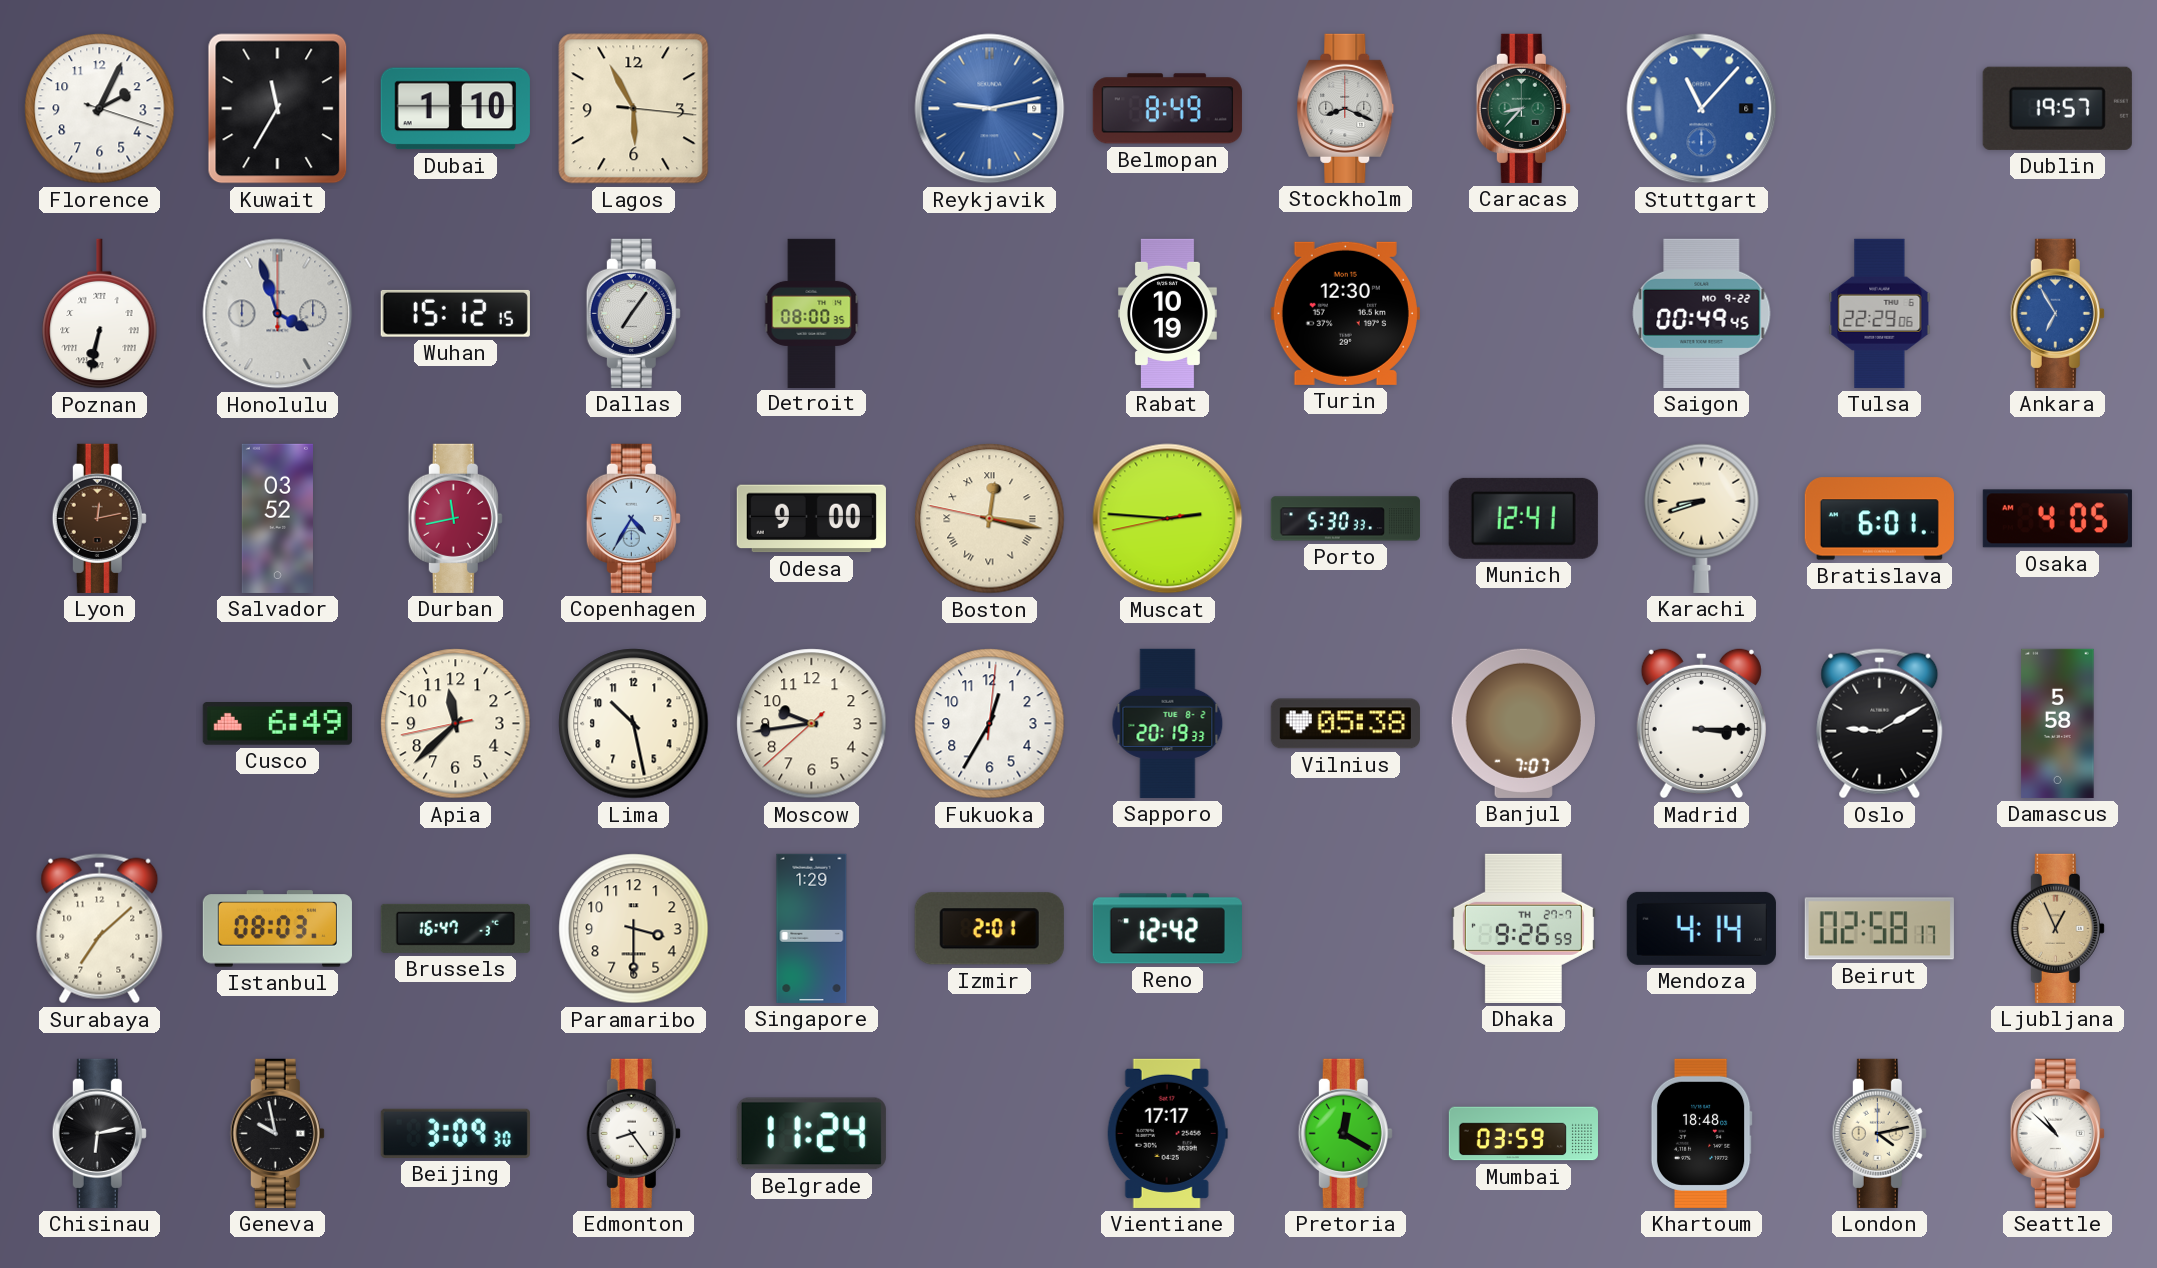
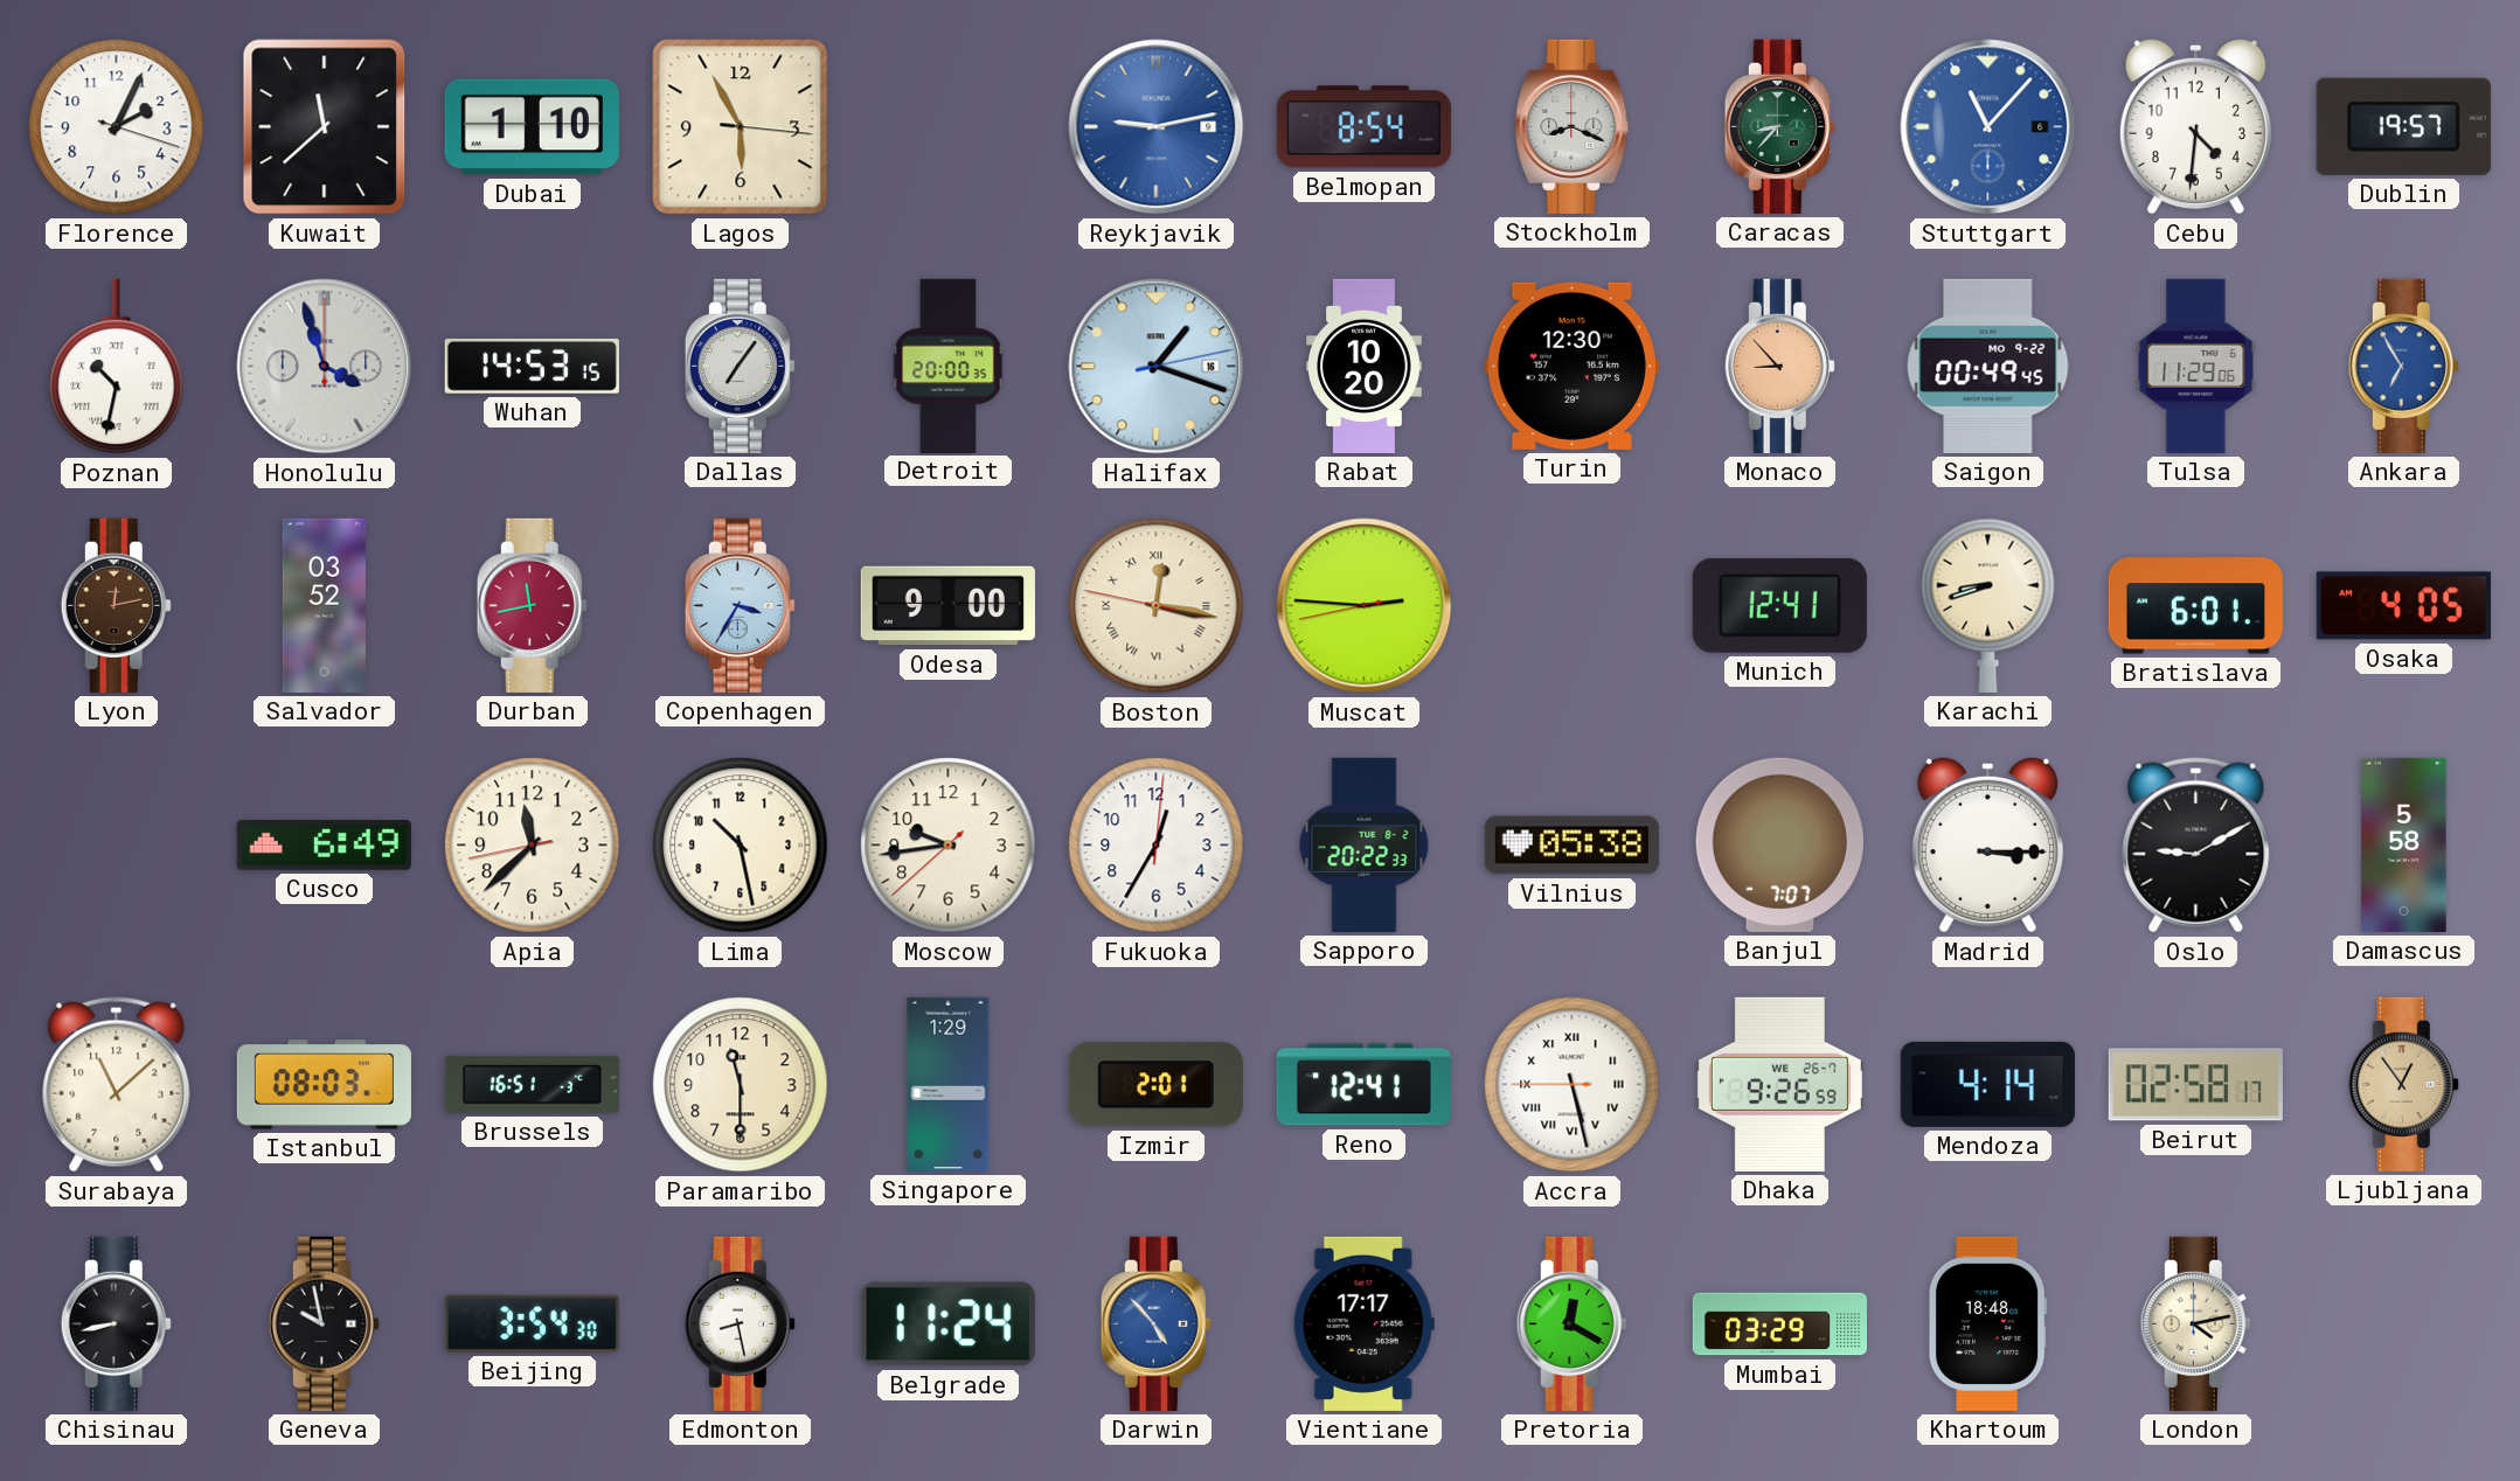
Kuwait: 11:35 -> 11:38 (325, 127)
Belmopan: 8:49 -> 8:54 (1363, 127)
Cebu: none -> 4:31 (2195, 126)
Poznan: 6:32 -> 10:32 (117, 367)
Wuhan: 15:12 -> 14:53 (532, 366)
Detroit: 08:00 -> 20:00 (949, 366)
Halifax: none -> 1:18 (1157, 367)
Rabat: 10:19 -> 10:20 (1365, 366)
Monaco: none -> 8:53 (1779, 366)
Tulsa: 22:29 -> 11:29 (2196, 366)
Copenhagen: 4:35 -> 3:35 (740, 605)
Porto: 5:30 -> none (1345, 519)
Sapporo: 20:19 -> 20:22 (1365, 844)
Surabaya: 7:08 -> 11:08 (117, 1085)
Brussels: 16:47 -> 16:51 (532, 1084)
Paramaribo: 3:30 -> 11:30 (741, 1085)
Reno: 12:42 -> 12:41 (1363, 1085)
Accra: none -> 5:27 (1573, 1085)
Dhaka date: TH 27-7 -> WE 26-7 (1779, 1084)
Ljubljana: 12:56 -> 12:54 (2403, 1084)
Chisinau: 6:13 -> 8:43 (116, 1323)
Beijing: 3:09 -> 3:54 (532, 1323)
Edmonton: 8:24 -> 8:28 (740, 1323)
Darwin: none -> 4:53 (1155, 1323)
Mumbai: 03:59 -> 03:29 (1779, 1324)
Seattle: 10:52 -> none (2057, 1133)
